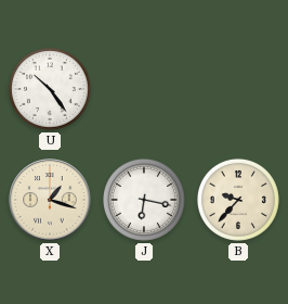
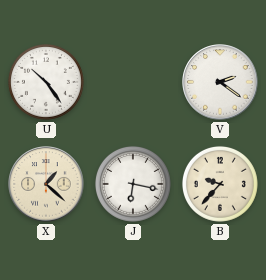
V: none -> 2:21 (220, 82)
X: 1:18 -> 1:22 (46, 184)
